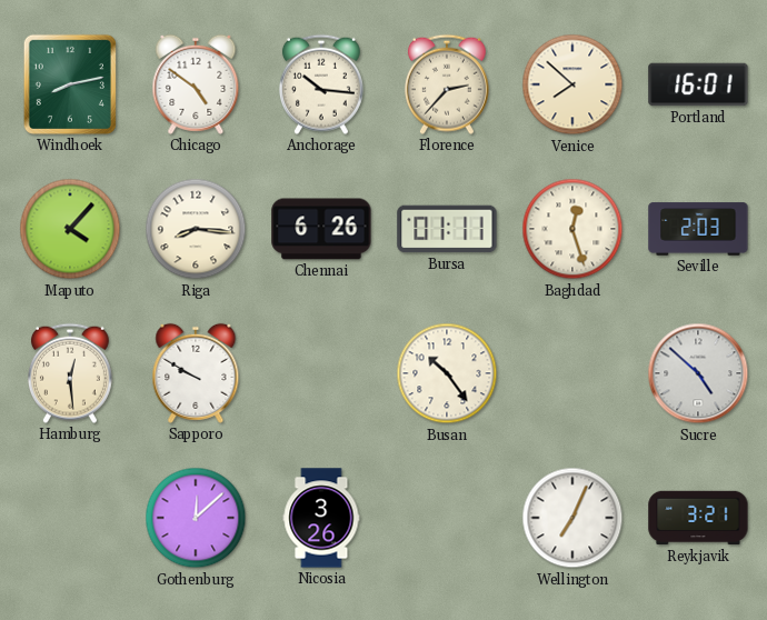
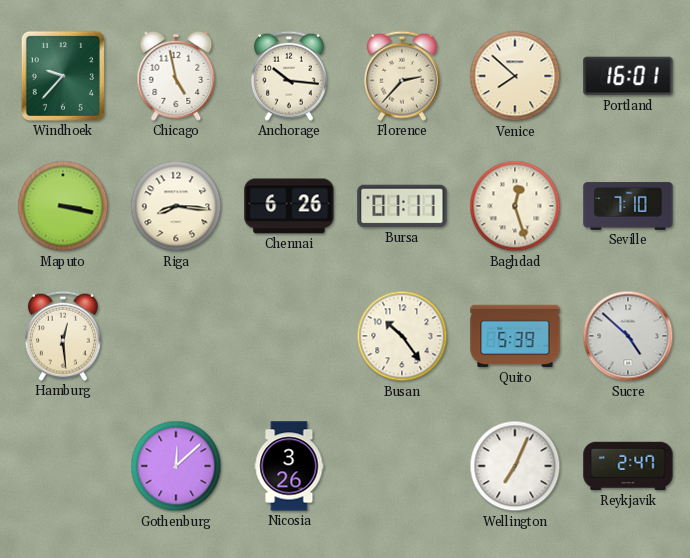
Windhoek: 8:13 -> 9:37 (63, 76)
Chicago: 4:51 -> 4:58 (176, 76)
Maputo: 4:07 -> 3:17 (63, 206)
Seville: 2:03 -> 7:10 (628, 206)
Sapporo: 9:50 -> none (196, 373)
Quito: none -> 5:39 (515, 336)
Reykjavik: 3:21 -> 2:47 (628, 466)
